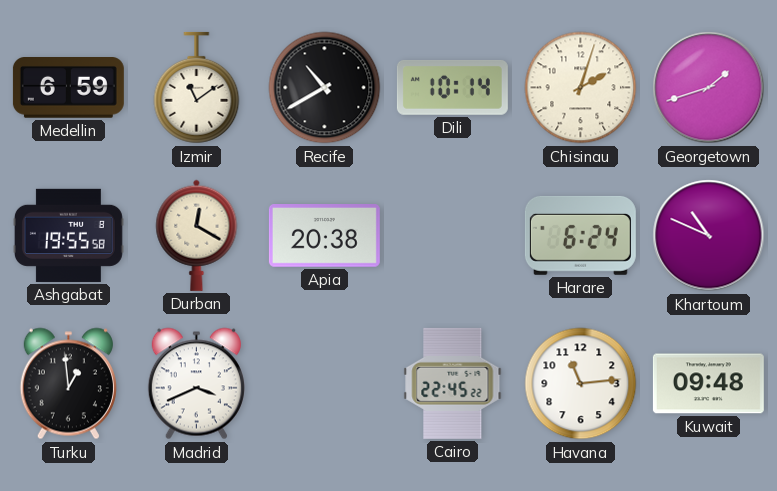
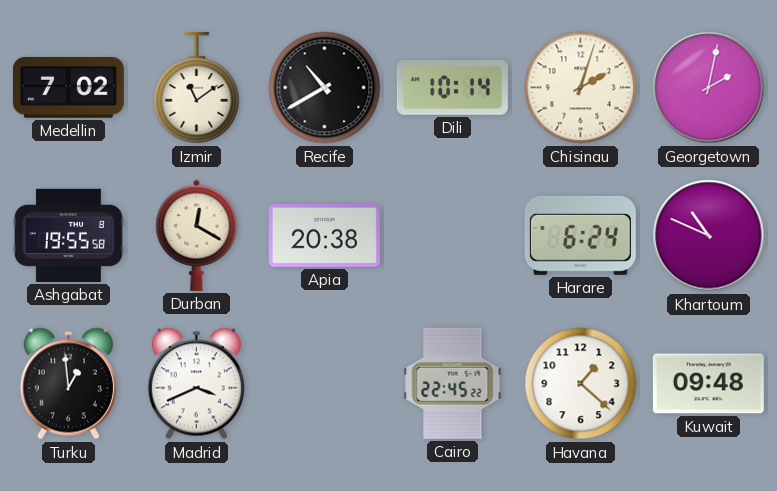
Medellin: 6:59 -> 7:02 (68, 88)
Georgetown: 1:42 -> 2:02 (709, 88)
Havana: 11:14 -> 1:22 (581, 384)
